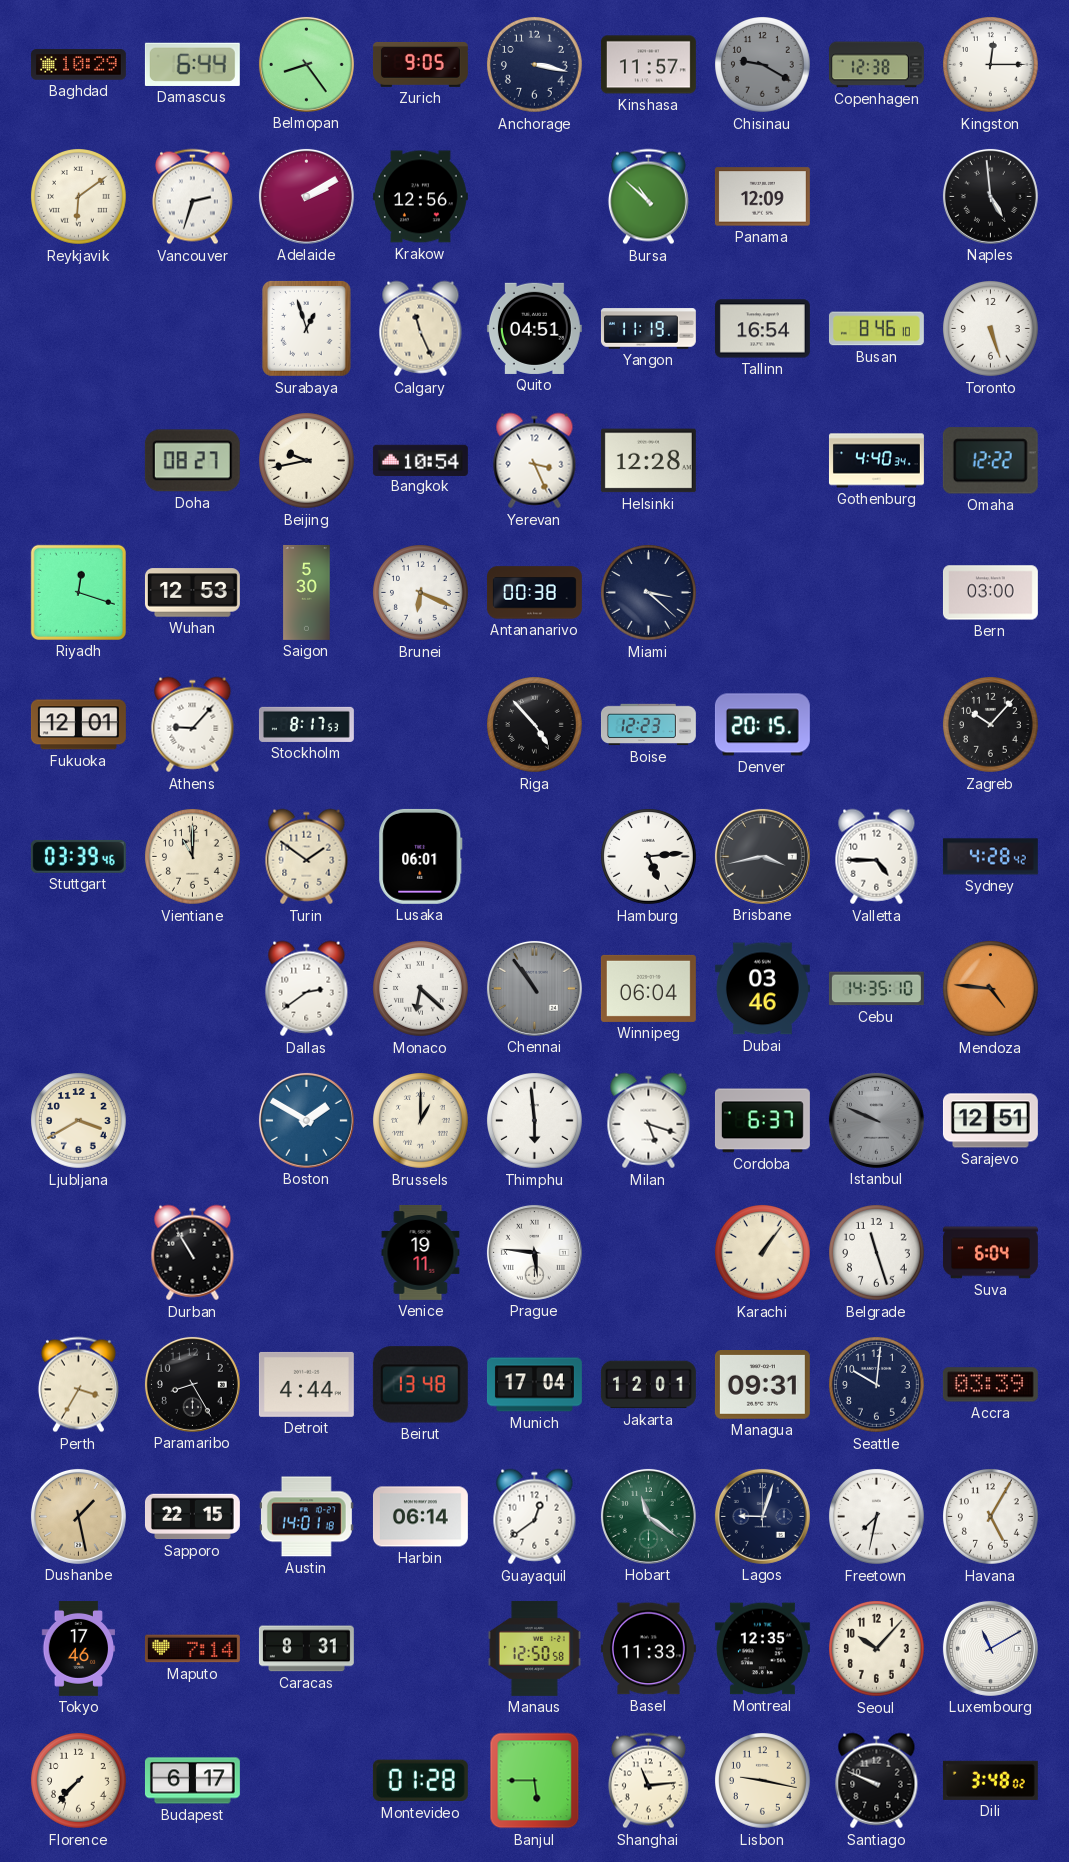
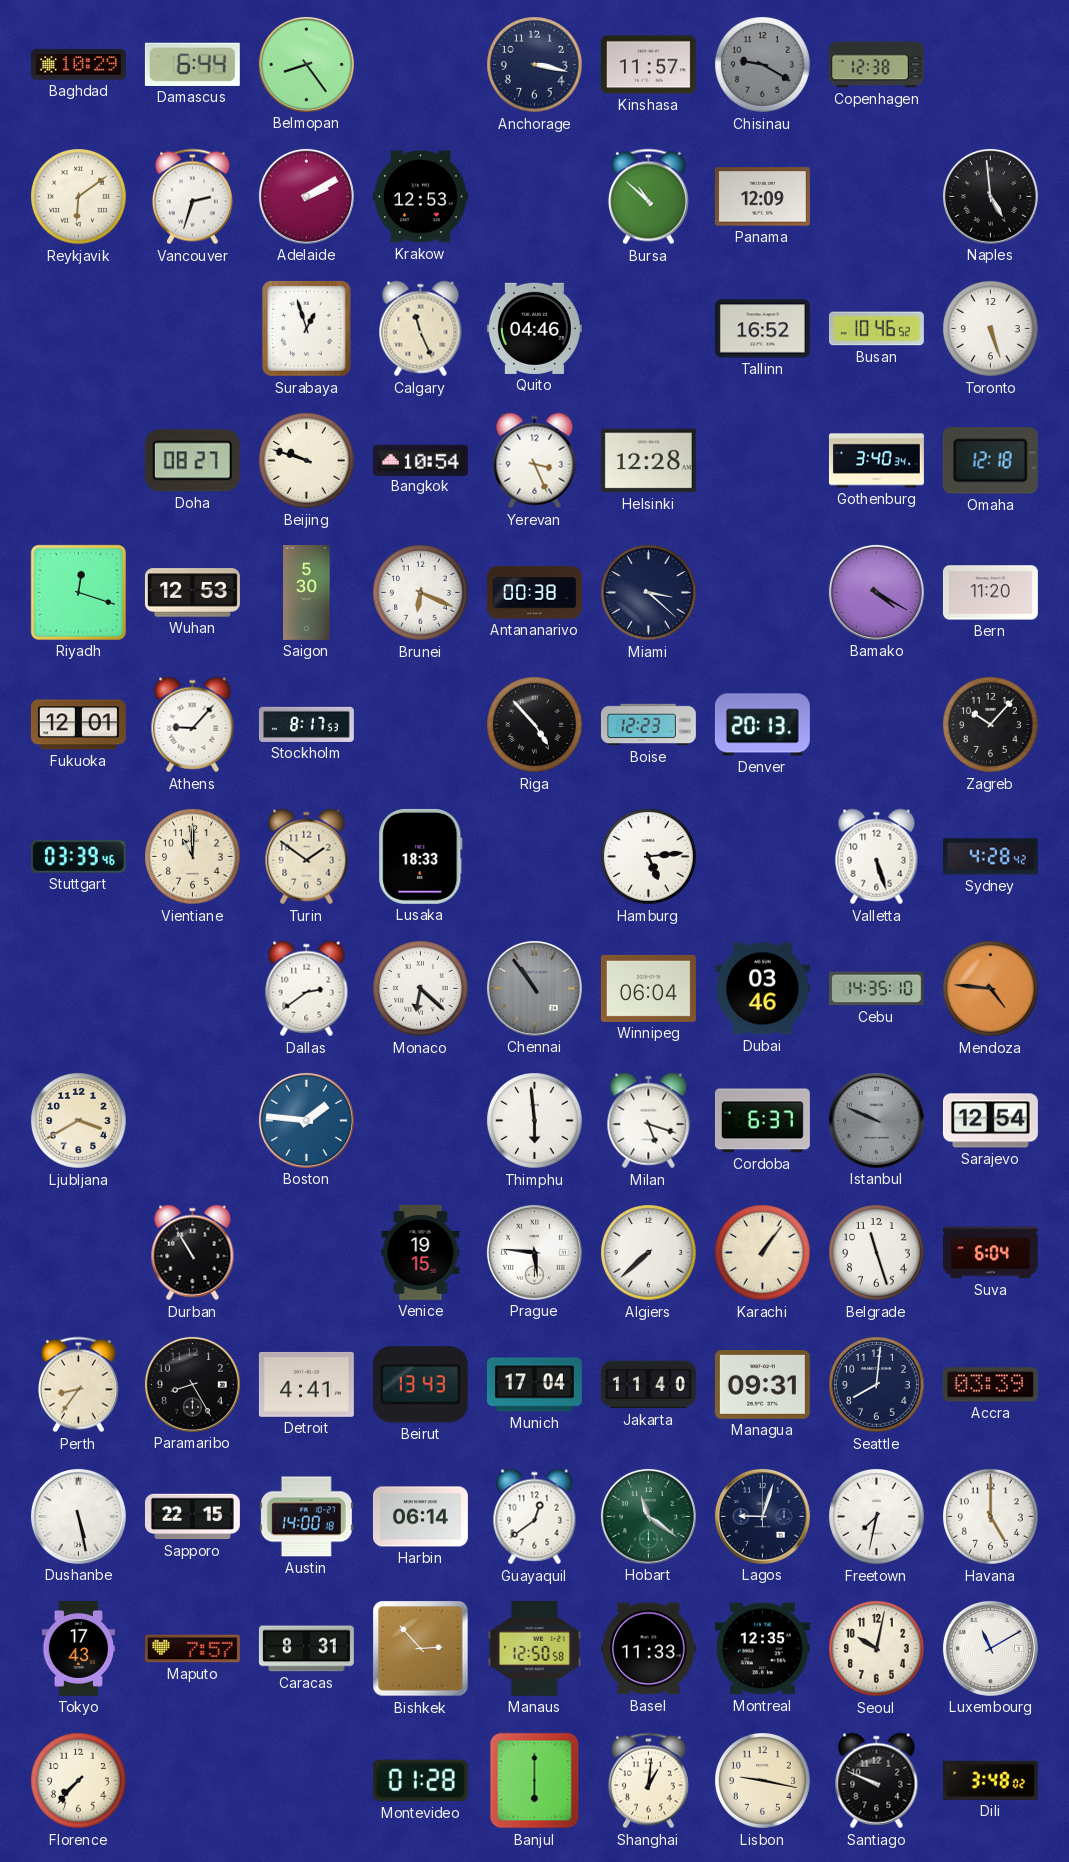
Zurich: 9:05 -> none (420, 64)
Kingston: 12:15 -> none (991, 65)
Krakow: 12:56 -> 12:53 (420, 197)
Quito: 04:51 -> 04:46 (534, 328)
Yangon: 11:19 -> none (648, 329)
Tallinn: 16:54 -> 16:52 (762, 329)
Busan: 8:46 -> 10:46 (876, 329)
Beijing: 9:43 -> 9:48 (307, 461)
Gothenburg: 4:40 -> 3:40 (876, 461)
Omaha: 12:22 -> 12:18 (990, 461)
Bamako: none -> 4:20 (876, 592)
Bern: 03:00 -> 11:20 (990, 593)
Denver: 20:15 -> 20:13 (762, 725)
Lusaka: 06:01 -> 18:33 (421, 856)
Brisbane: 3:43 -> none (762, 856)
Valletta: 4:45 -> 5:27 (877, 857)
Boston: 1:50 -> 1:46 (306, 1120)
Brussels: 1:00 -> none (421, 1121)
Sarajevo: 12:51 -> 12:54 (990, 1121)
Venice: 19:11 -> 19:15 (421, 1252)
Algiers: none -> 7:38 (649, 1253)
Perth: 3:35 -> 8:36 (78, 1385)
Detroit: 4:44 -> 4:41 (306, 1384)
Beirut: 13:48 -> 13:43 (420, 1385)
Jakarta: 12:01 -> 11:40 (648, 1385)
Seattle: 10:01 -> 8:01 (877, 1385)
Dushanbe: 1:28 -> 5:28 (78, 1516)
Dushanbe dial: champagne -> white (78, 1516)
Austin: 14:01 -> 14:00 (306, 1517)
Havana: 5:05 -> 5:00 (991, 1517)
Tokyo: 17:46 -> 17:43 (79, 1648)
Maputo: 7:14 -> 7:57 (192, 1649)
Bishkek: none -> 2:53 (421, 1649)
Seoul: 10:07 -> 10:02 (877, 1649)
Budapest: 6:17 -> none (192, 1781)
Banjul: 5:45 -> 6:00 (535, 1781)
Shanghai: 11:14 -> 1:01 (648, 1781)
